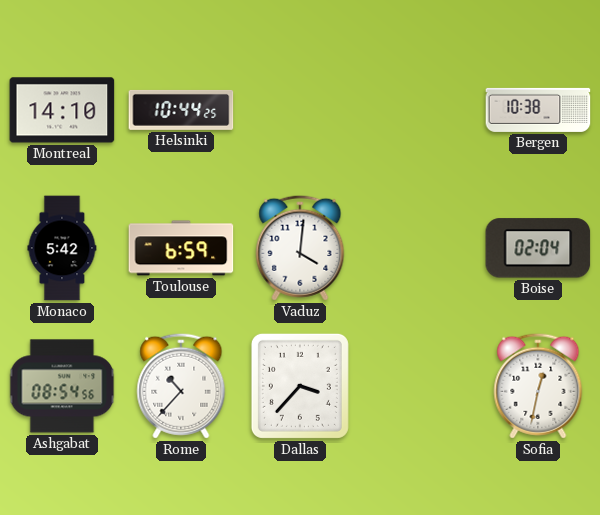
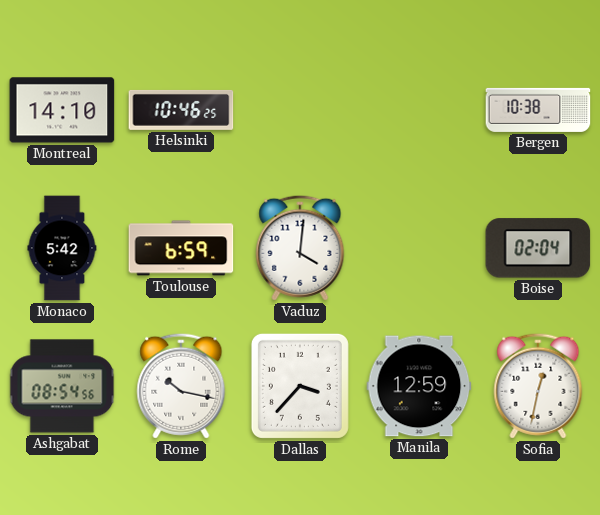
Helsinki: 10:44 -> 10:46 (181, 110)
Rome: 10:37 -> 10:17 (181, 386)
Manila: none -> 12:59 (419, 386)
